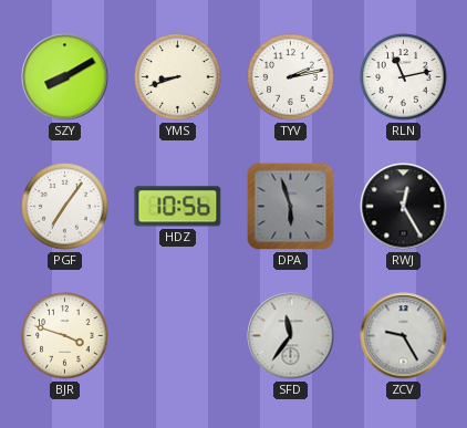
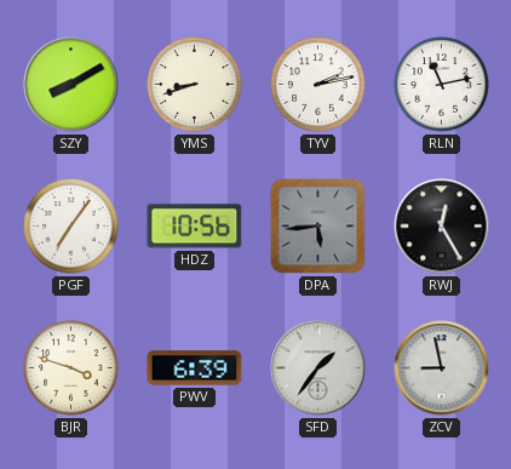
DPA: 5:57 -> 5:44 (318, 227)
PWV: none -> 6:39 (195, 368)
SFD: 11:36 -> 1:36 (318, 368)
ZCV: 9:25 -> 8:58 (442, 368)
